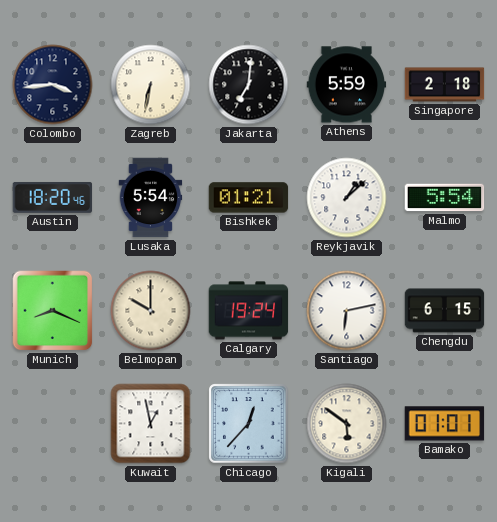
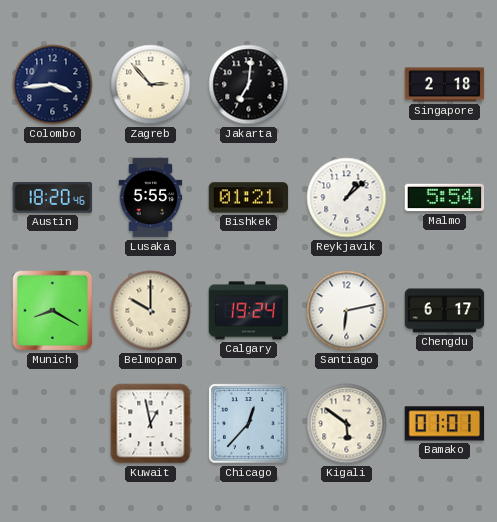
Zagreb: 6:32 -> 2:53 (151, 85)
Athens: 5:59 -> none (347, 85)
Lusaka: 5:54 -> 5:55 (151, 198)
Munich: 8:19 -> 8:20 (53, 311)
Chengdu: 6:15 -> 6:17 (445, 311)
